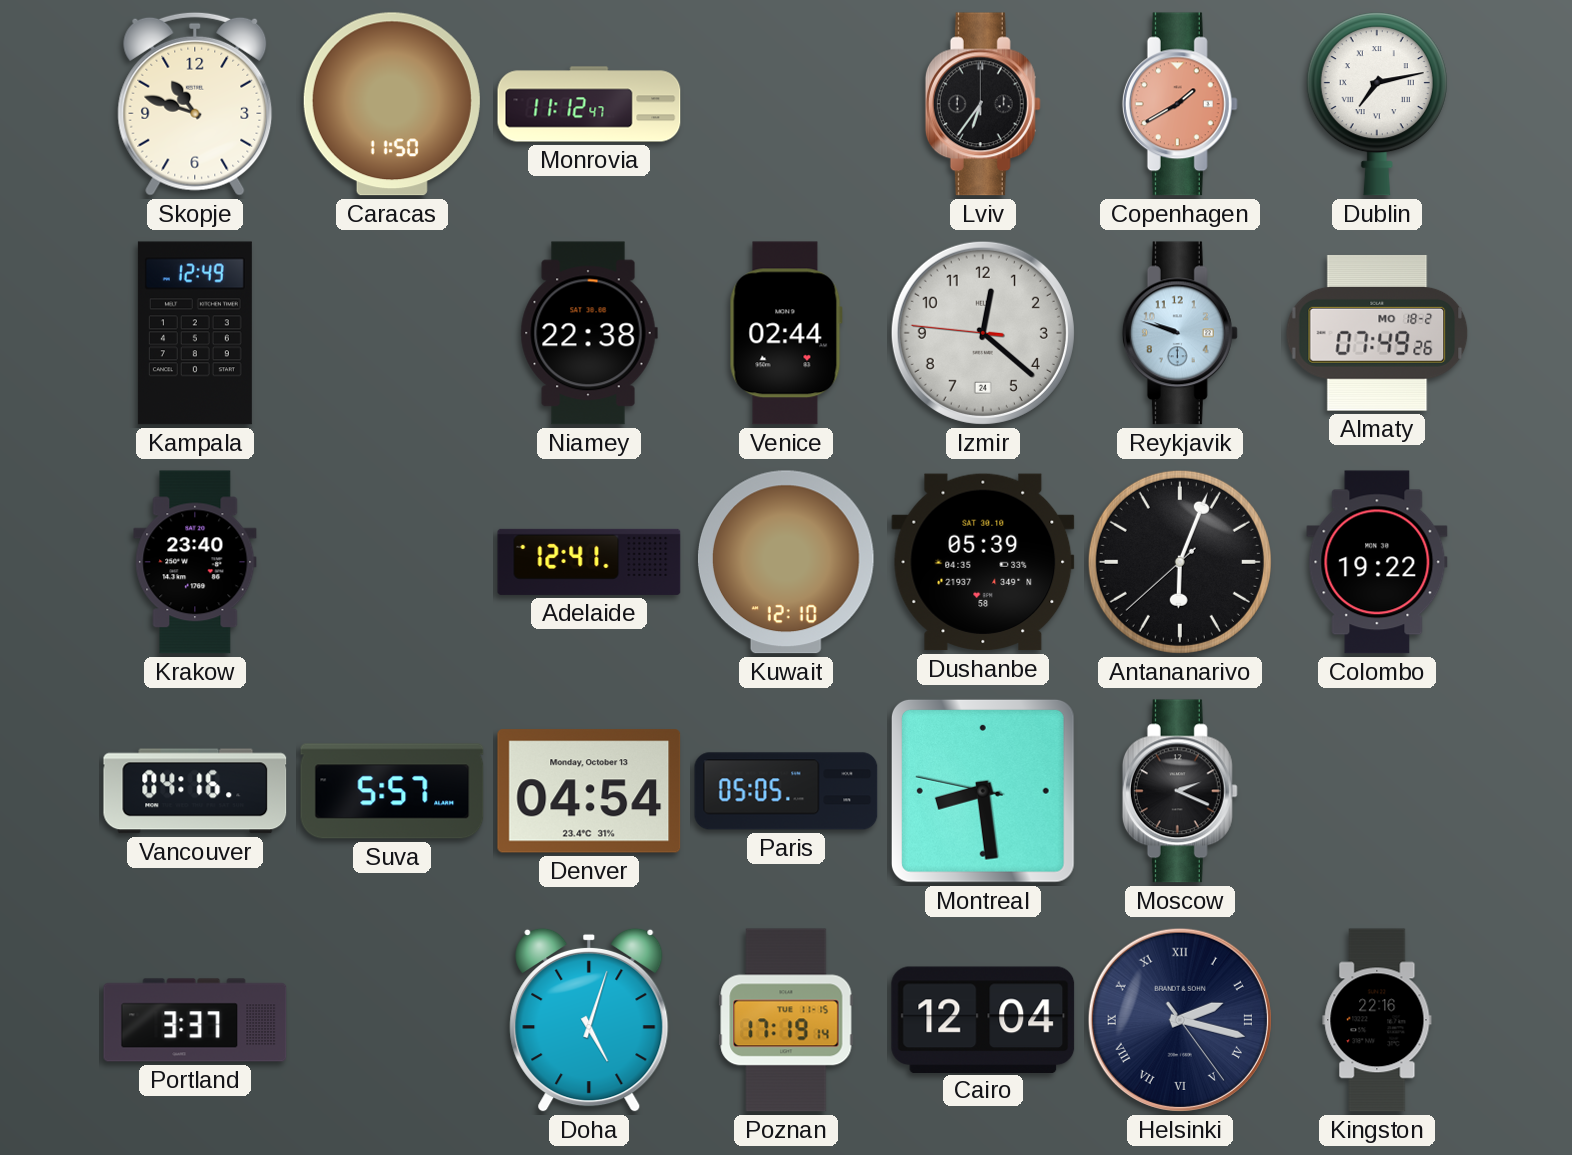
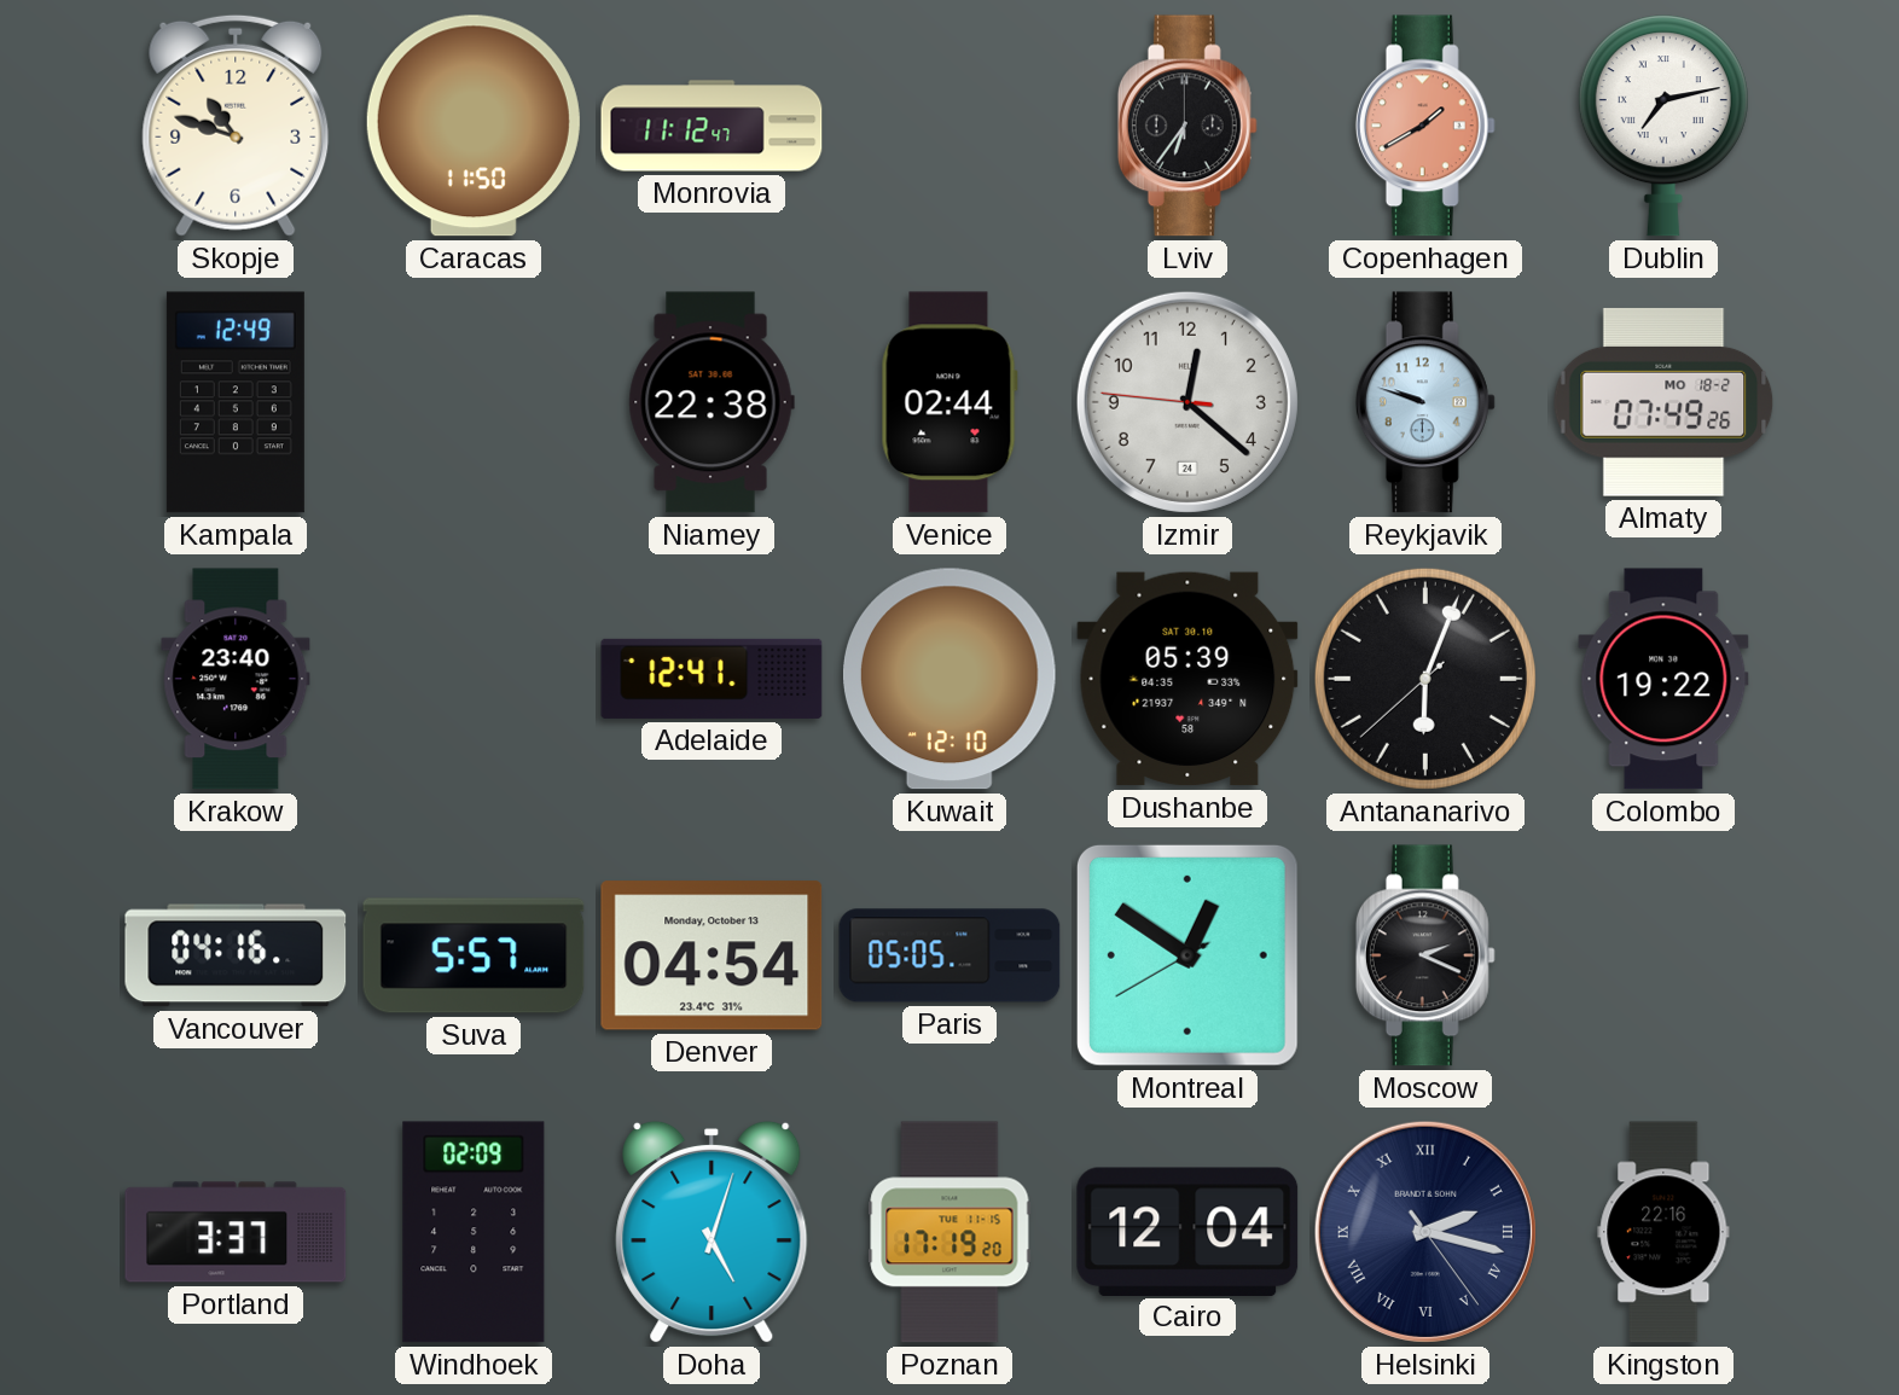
Montreal: 8:28 -> 12:50 (1187, 955)
Windhoek: none -> 02:09 (474, 1232)
Poznan: 17:19:14 -> 17:19:20 (950, 1232)
